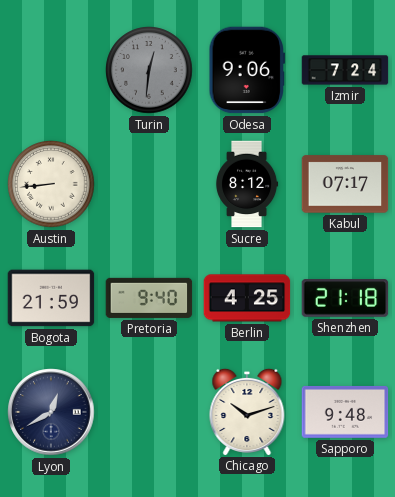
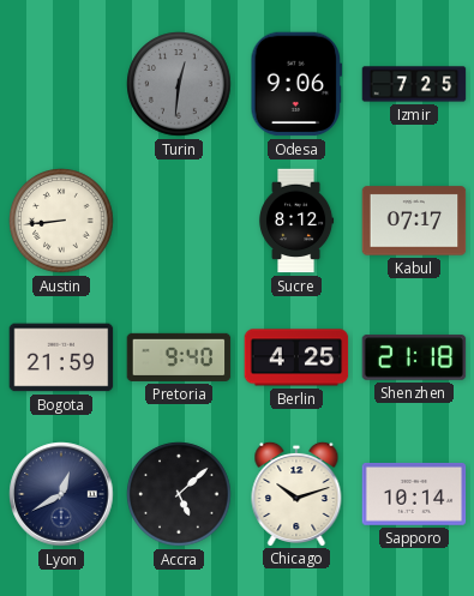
Izmir: 7:24 -> 7:25 (414, 84)
Accra: none -> 5:08 (179, 494)
Sapporo: 9:48 -> 10:14 (414, 494)
